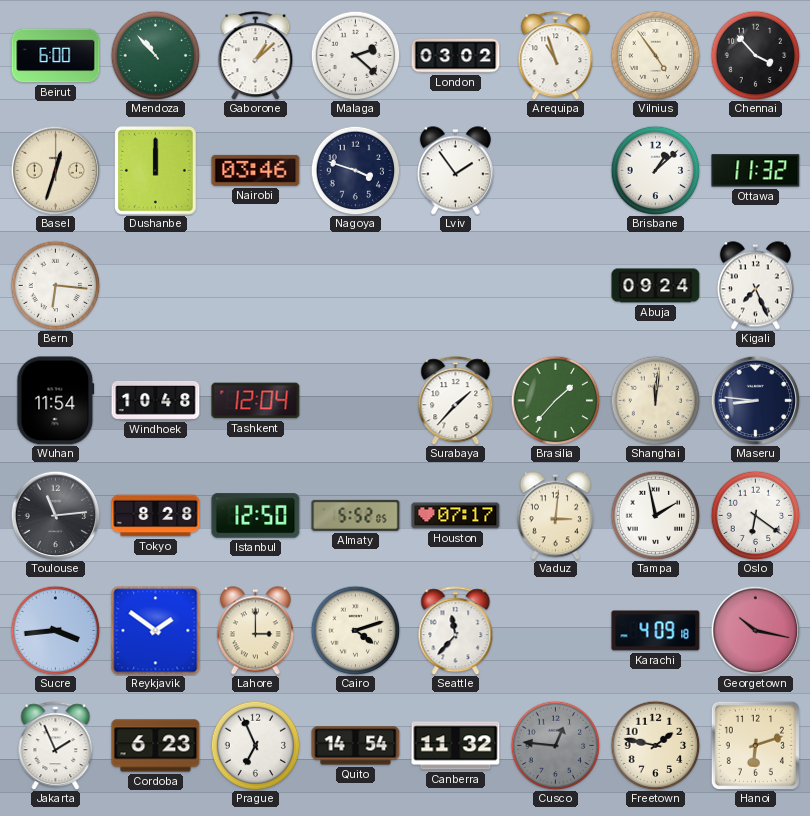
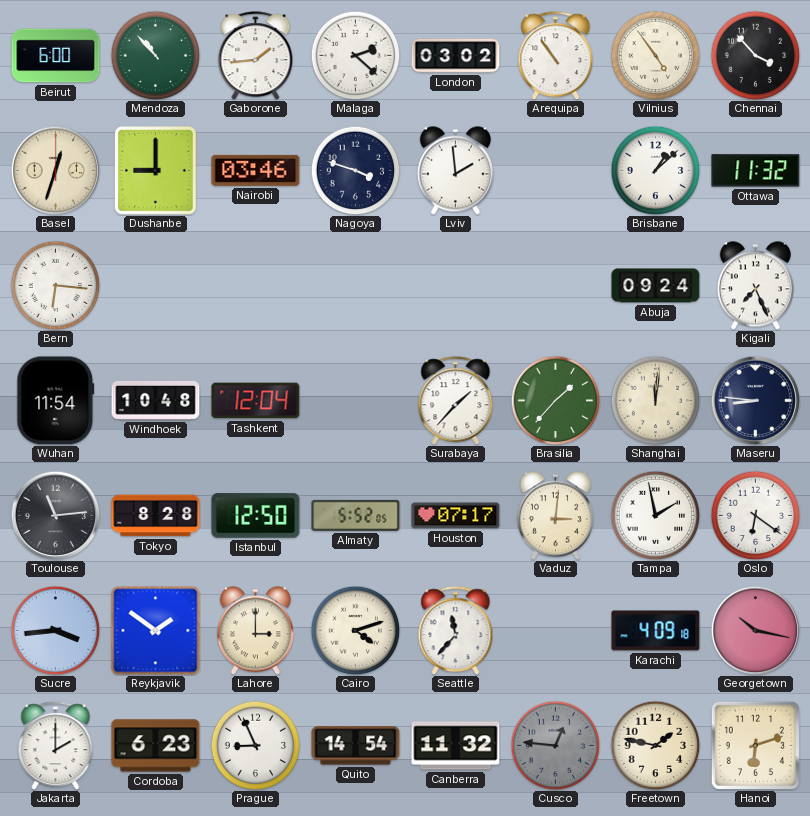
Gaborone: 1:08 -> 1:44 (256, 56)
Arequipa: 10:57 -> 10:54 (556, 56)
Dushanbe: 12:00 -> 9:00 (156, 171)
Lviv: 1:54 -> 1:59 (455, 171)
Jakarta: 1:56 -> 2:00 (56, 746)
Prague: 6:56 -> 8:56 (255, 745)
